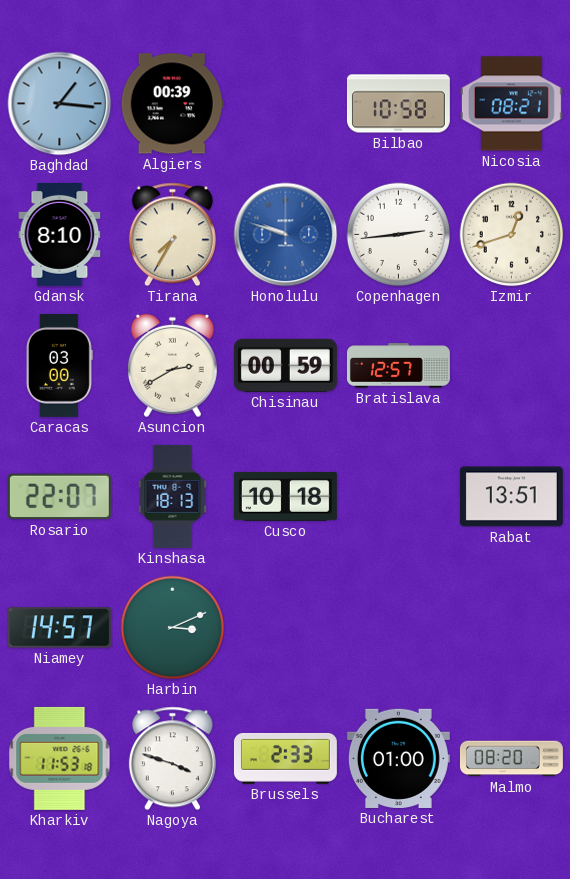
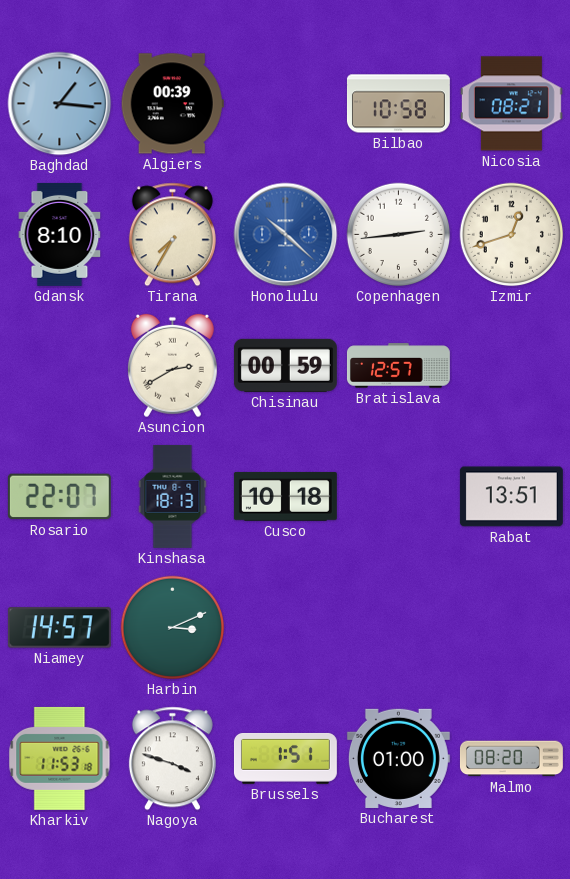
Honolulu: 9:48 -> 10:22 (286, 235)
Caracas: 03:00 -> none (59, 365)
Brussels: 2:33 -> 1:51 (285, 758)
